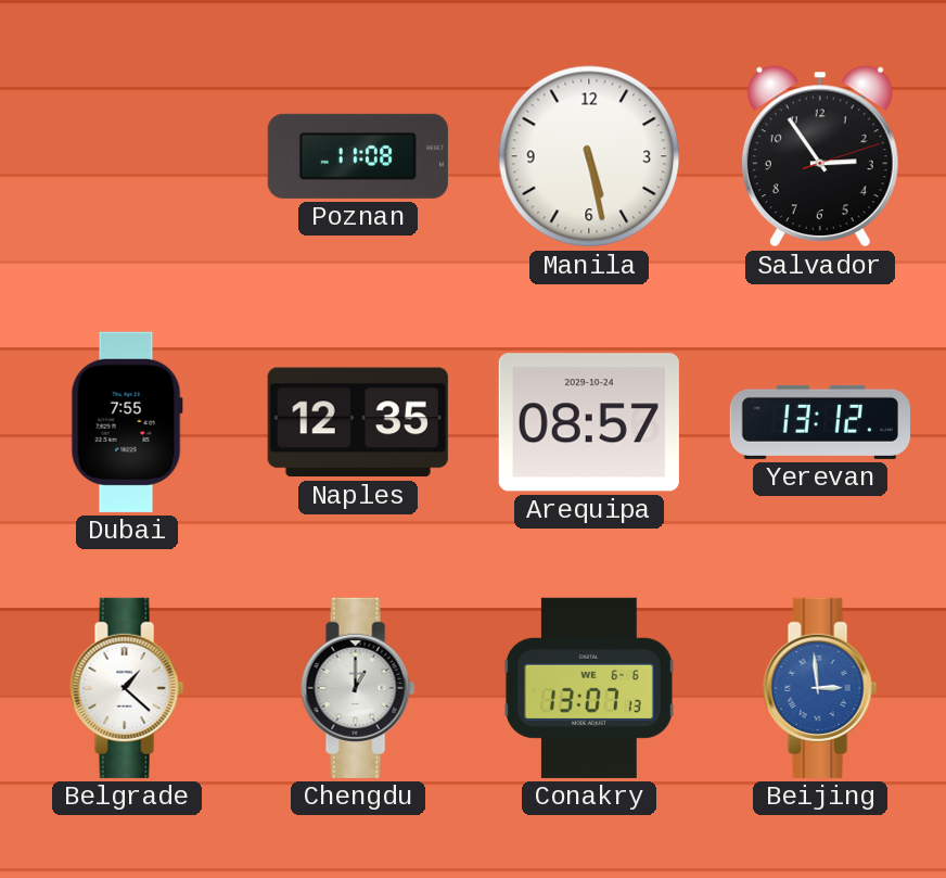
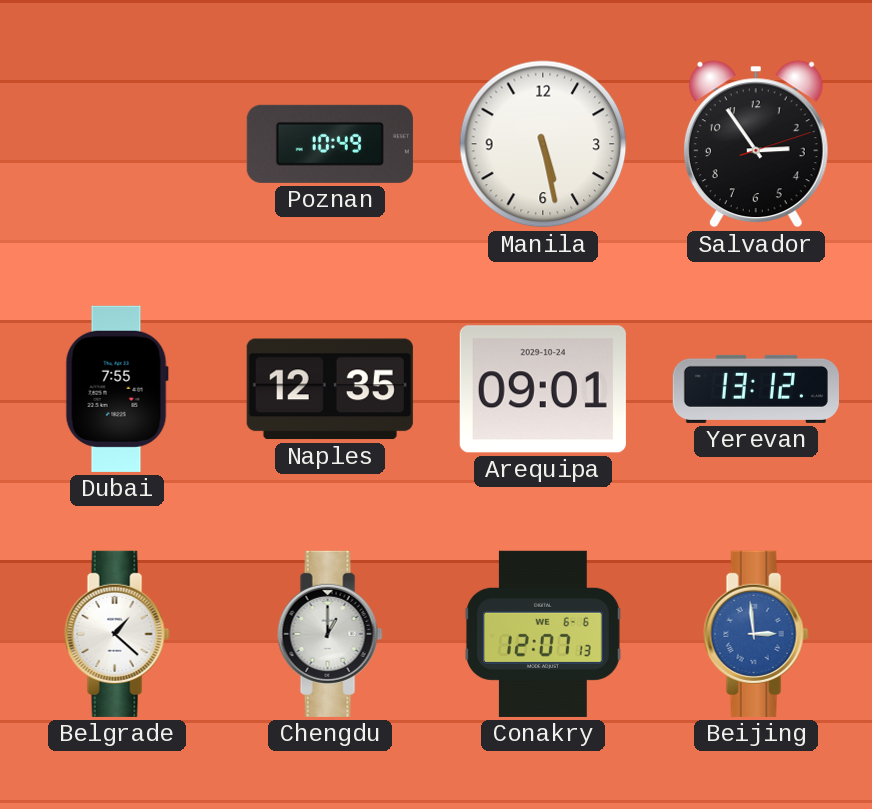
Poznan: 11:08 -> 10:49 (330, 144)
Arequipa: 08:57 -> 09:01 (543, 389)
Conakry: 13:07 -> 12:07 (543, 634)
